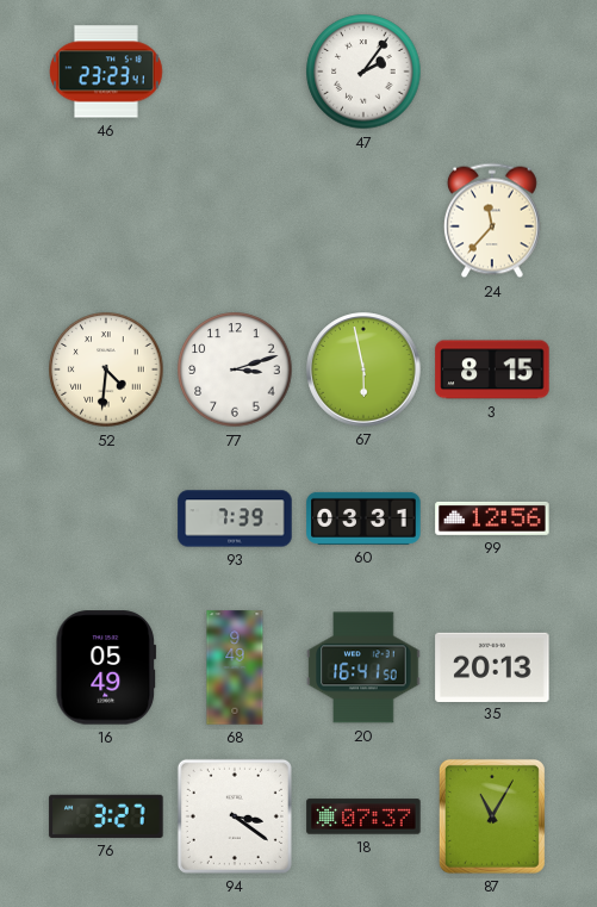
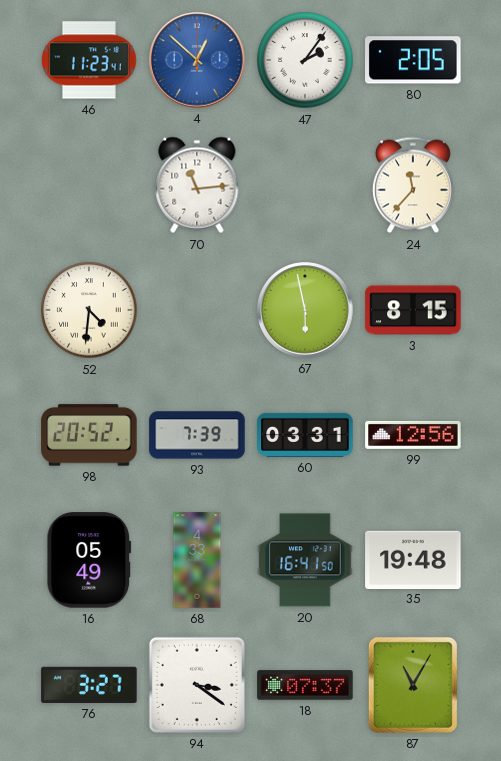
46: 23:23 -> 11:23 (90, 60)
4: none -> 12:52 (197, 60)
80: none -> 2:05 (413, 60)
70: none -> 11:14 (197, 185)
77: 3:12 -> none (235, 369)
98: none -> 20:52 (89, 435)
68: 9:49 -> 4:33 (197, 560)
35: 20:13 -> 19:48 (413, 559)
